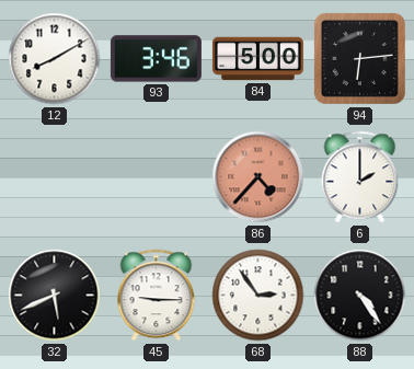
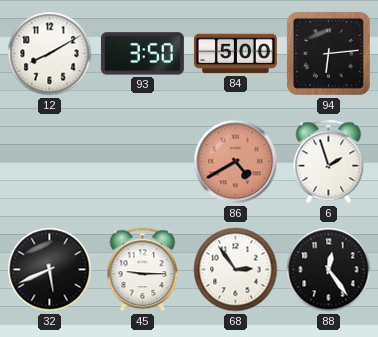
93: 3:46 -> 3:50 (142, 54)
86: 4:37 -> 4:40 (236, 162)
6: 2:00 -> 1:57 (329, 162)
88: 4:24 -> 12:24 (329, 270)
